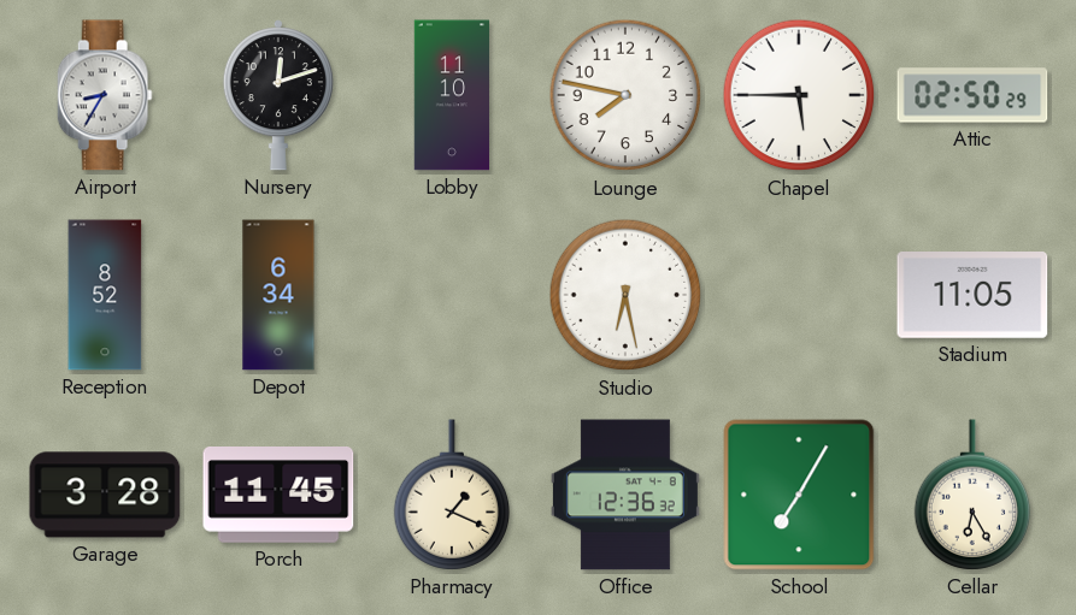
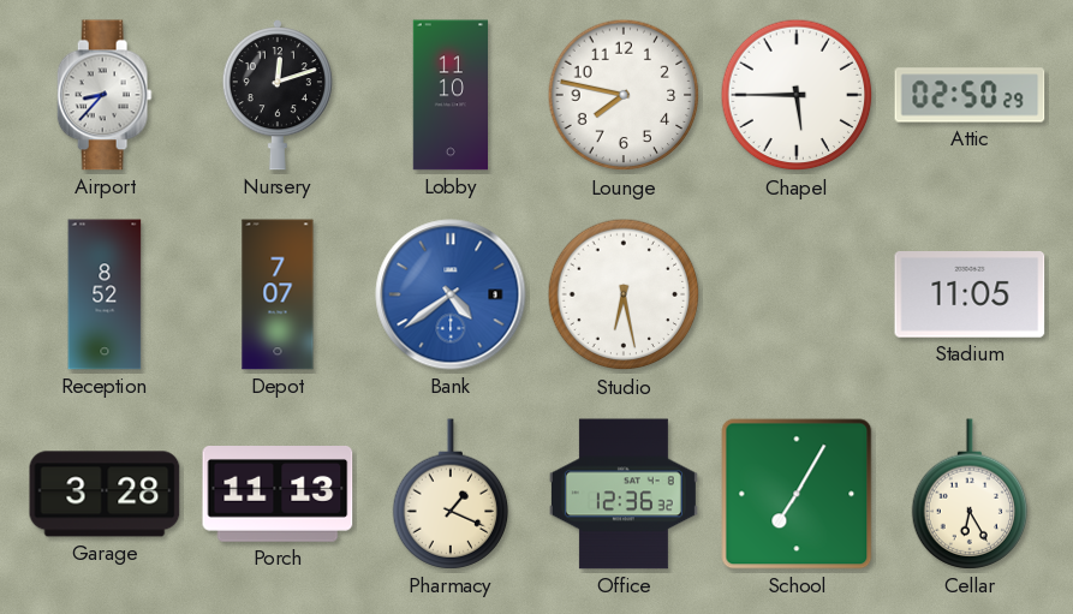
Airport: 8:35 -> 8:37 (105, 95)
Depot: 6:34 -> 7:07 (278, 294)
Bank: none -> 4:39 (451, 294)
Porch: 11:45 -> 11:13 (278, 495)
